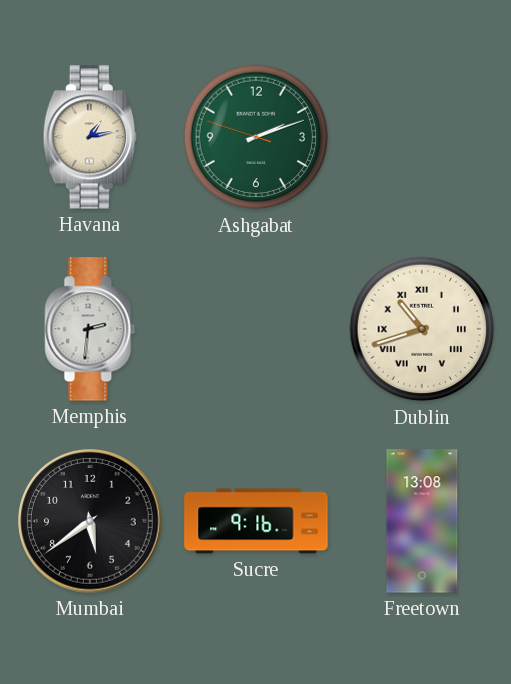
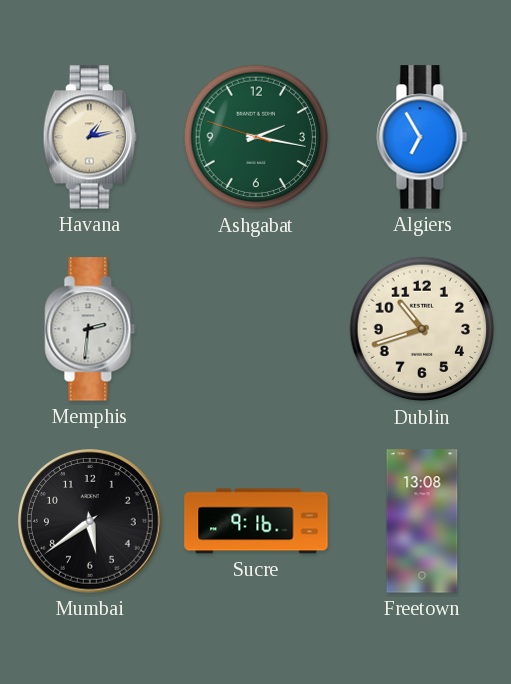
Ashgabat: 2:11 -> 2:16 (256, 137)
Algiers: none -> 6:55 (422, 137)
Dublin numerals: Roman -> Arabic (422, 329)
